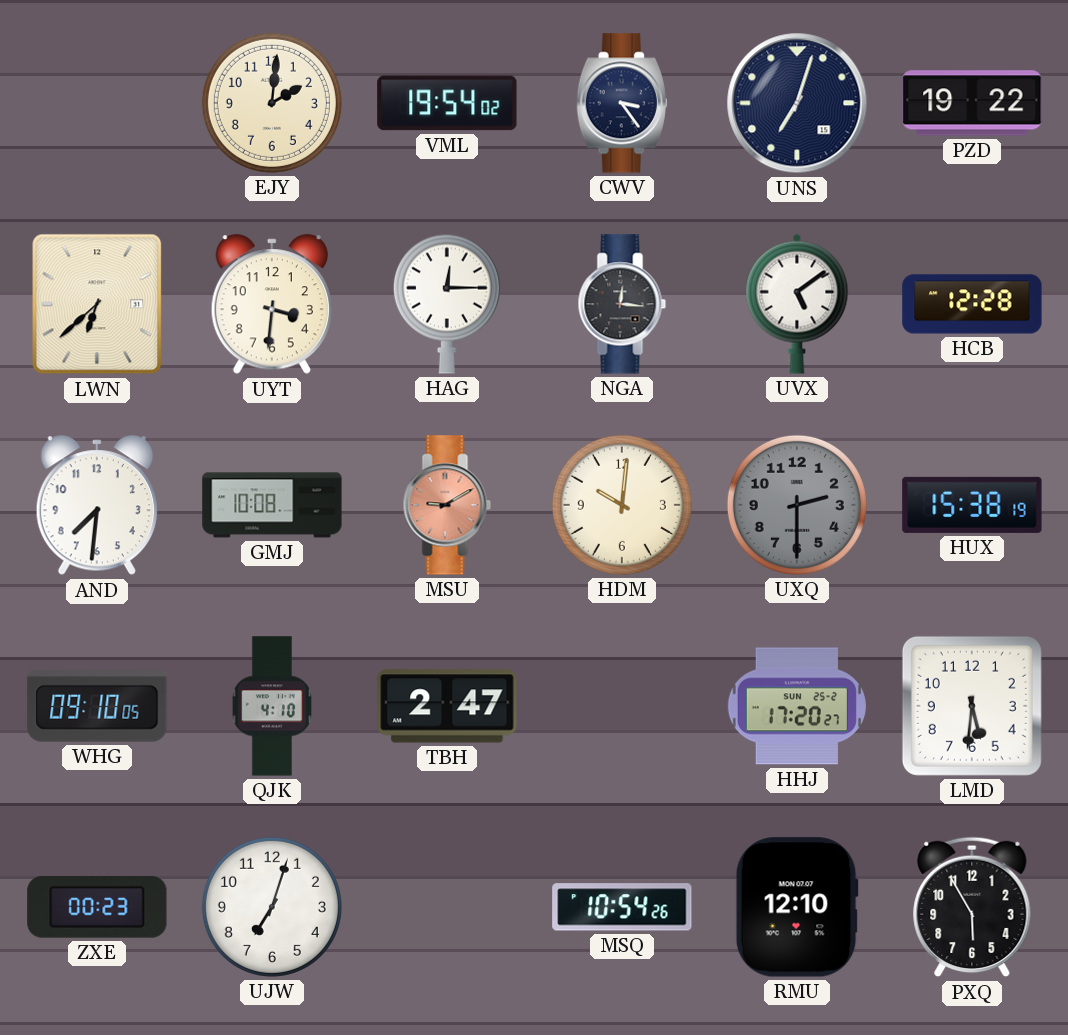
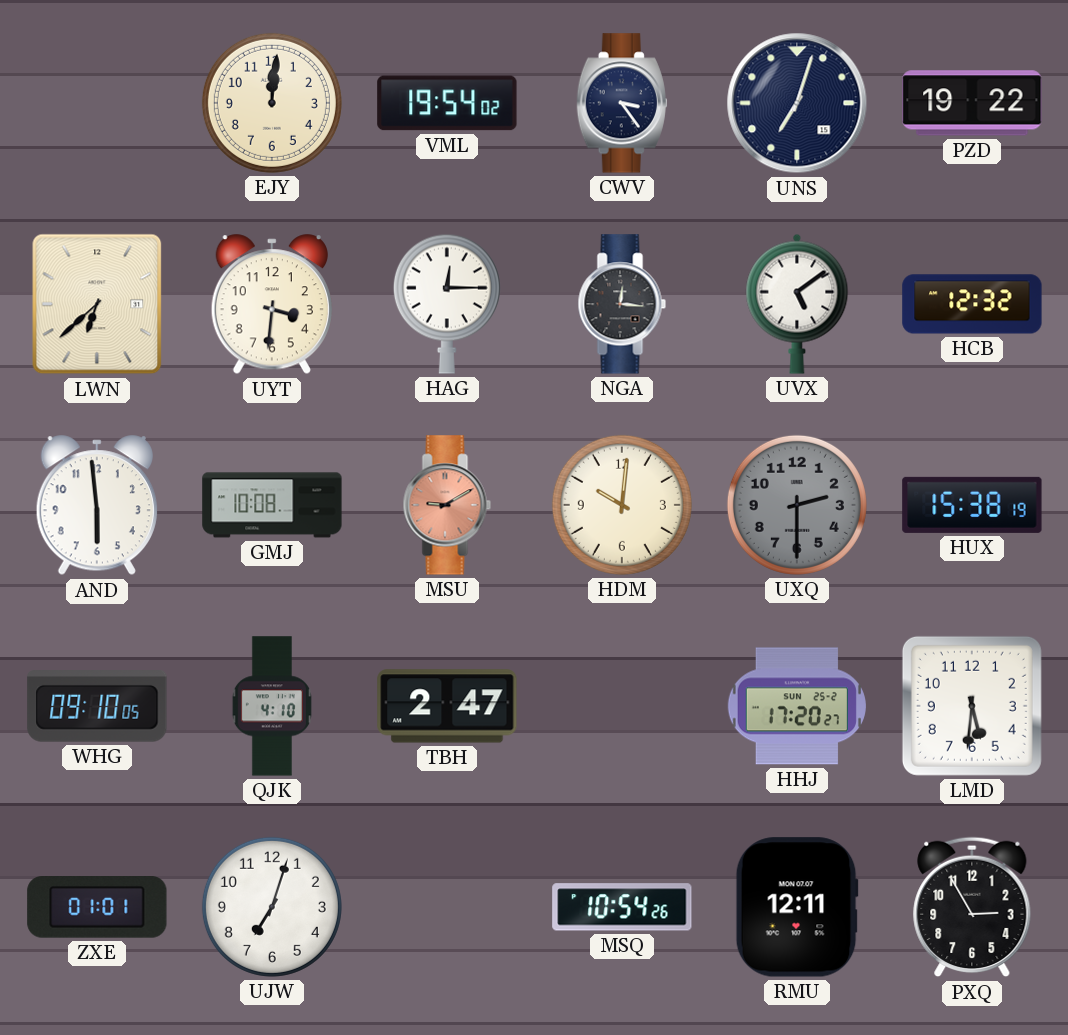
EJY: 2:01 -> 12:01 (272, 103)
HCB: 12:28 -> 12:32 (972, 304)
AND: 7:31 -> 5:59 (97, 506)
ZXE: 00:23 -> 01:01 (97, 907)
RMU: 12:10 -> 12:11 (797, 907)
PXQ: 5:55 -> 2:55 (972, 907)
